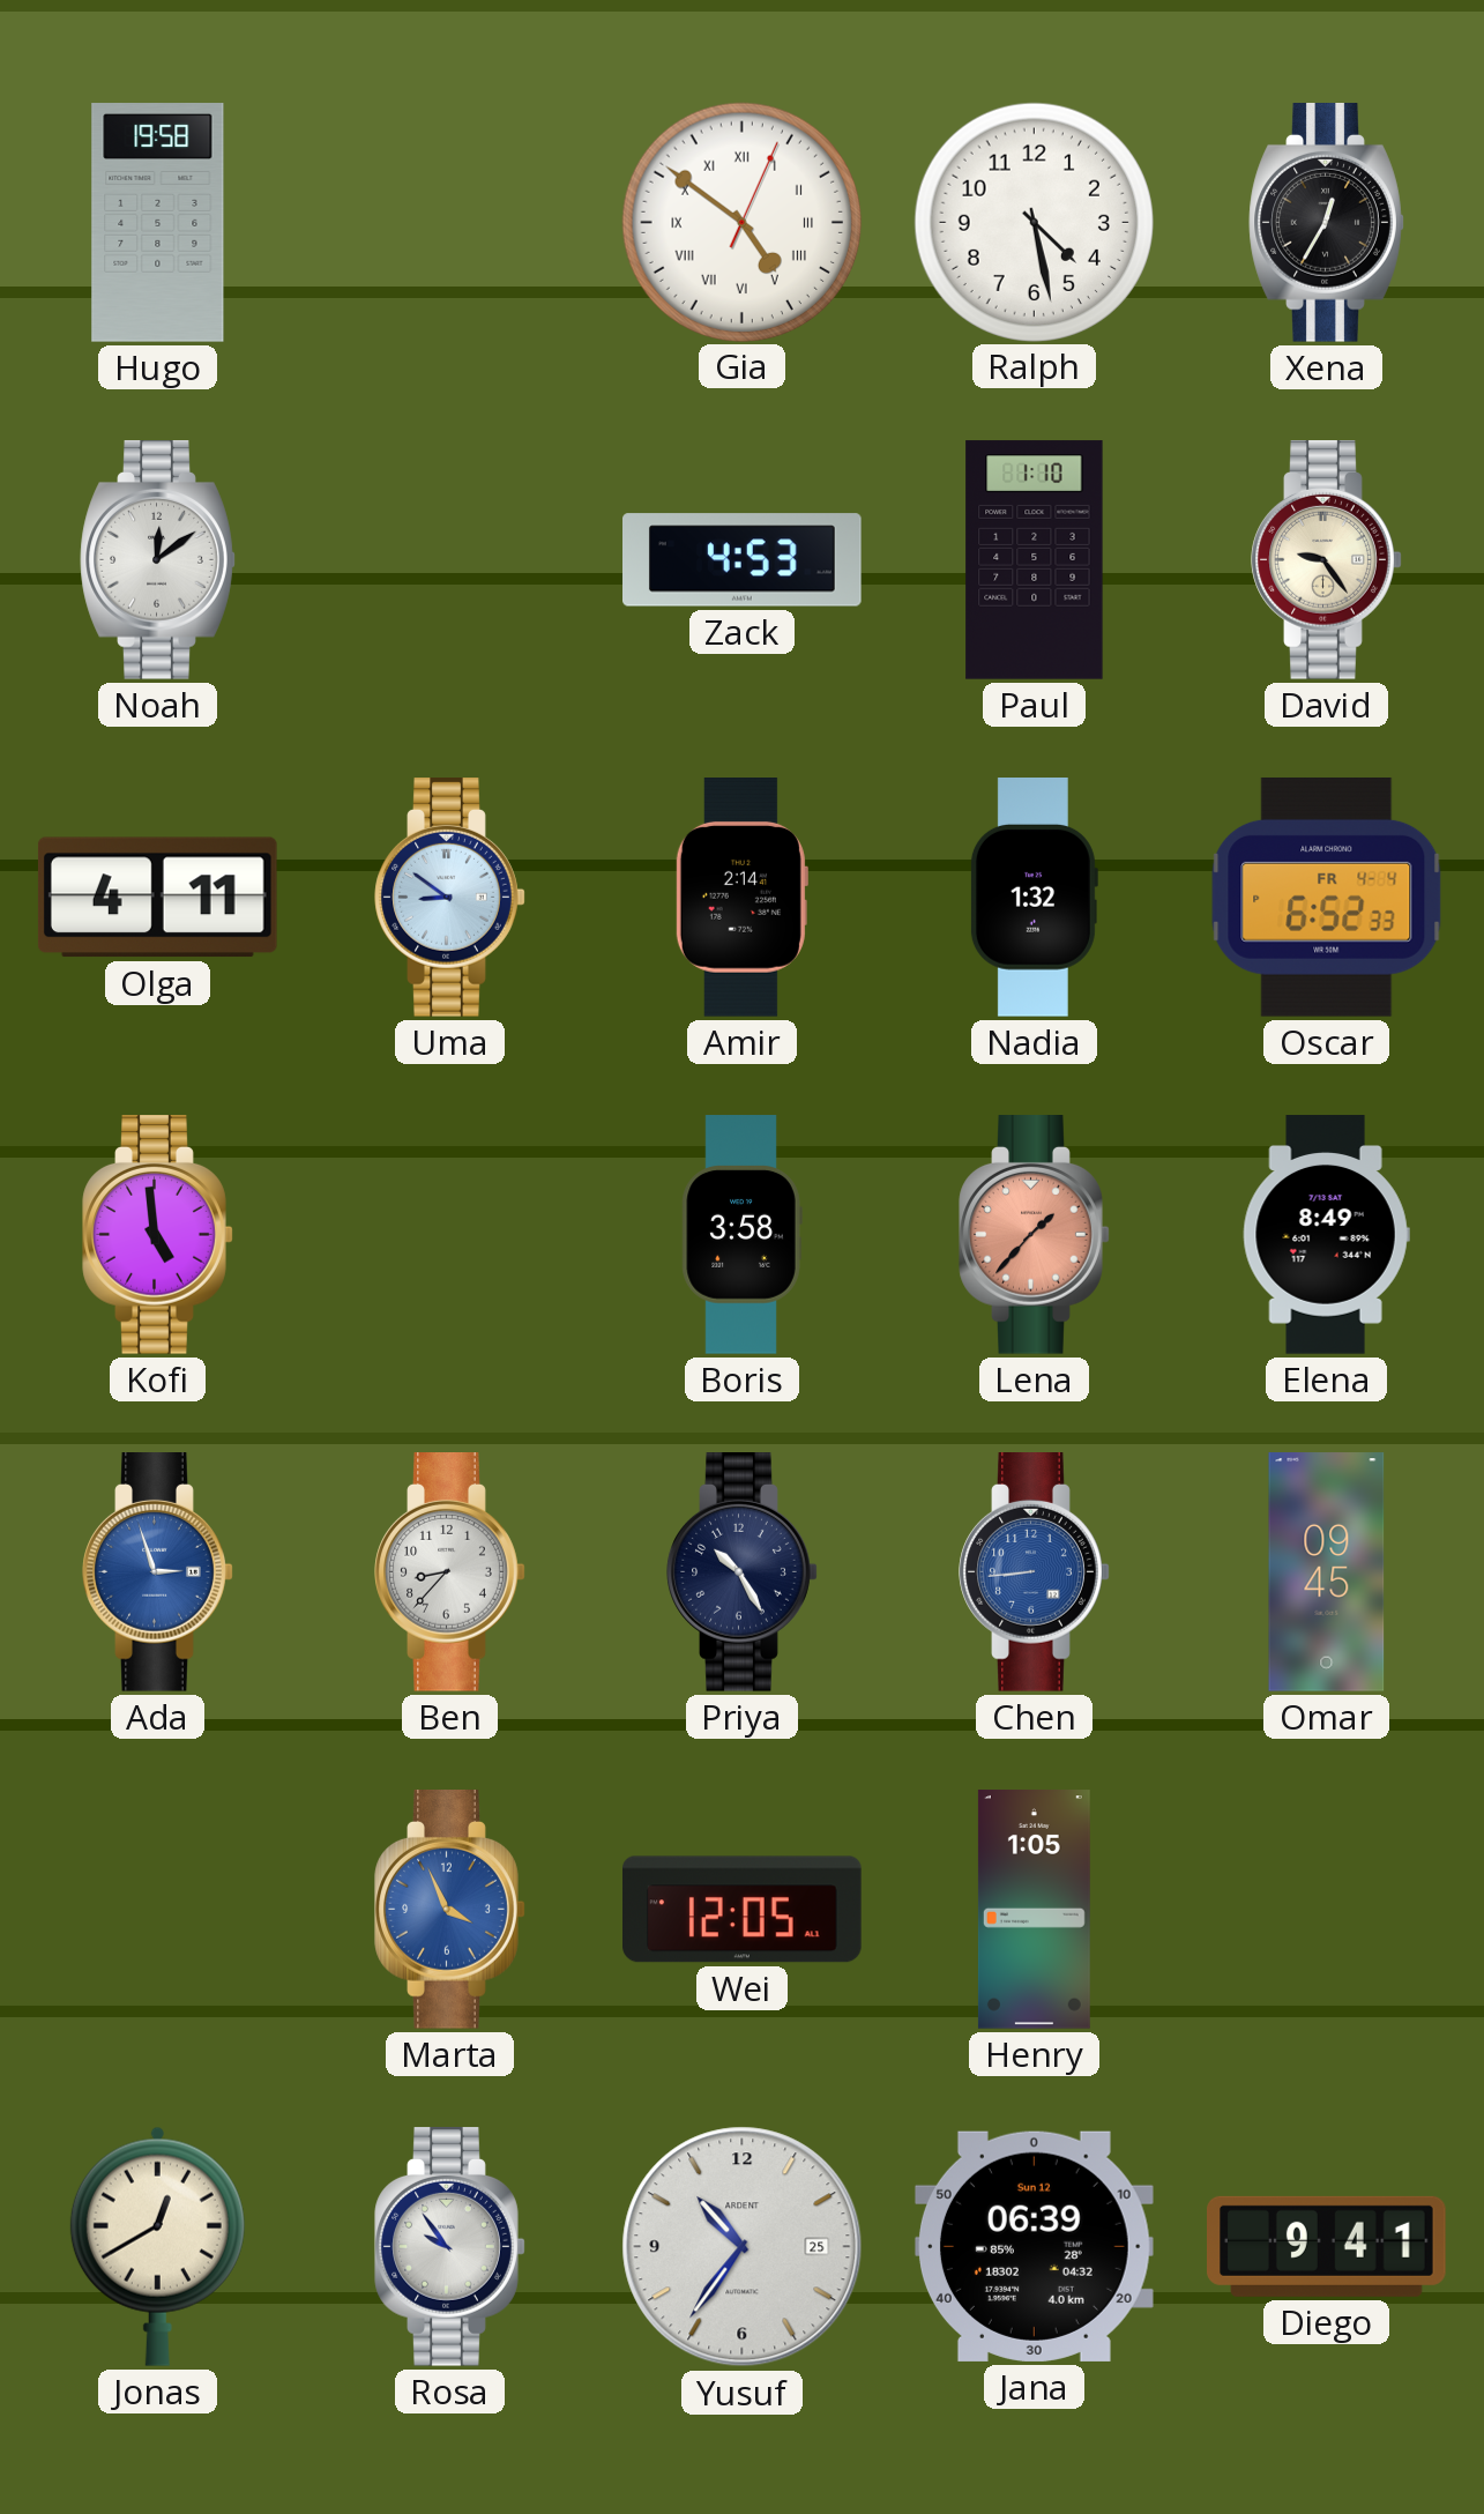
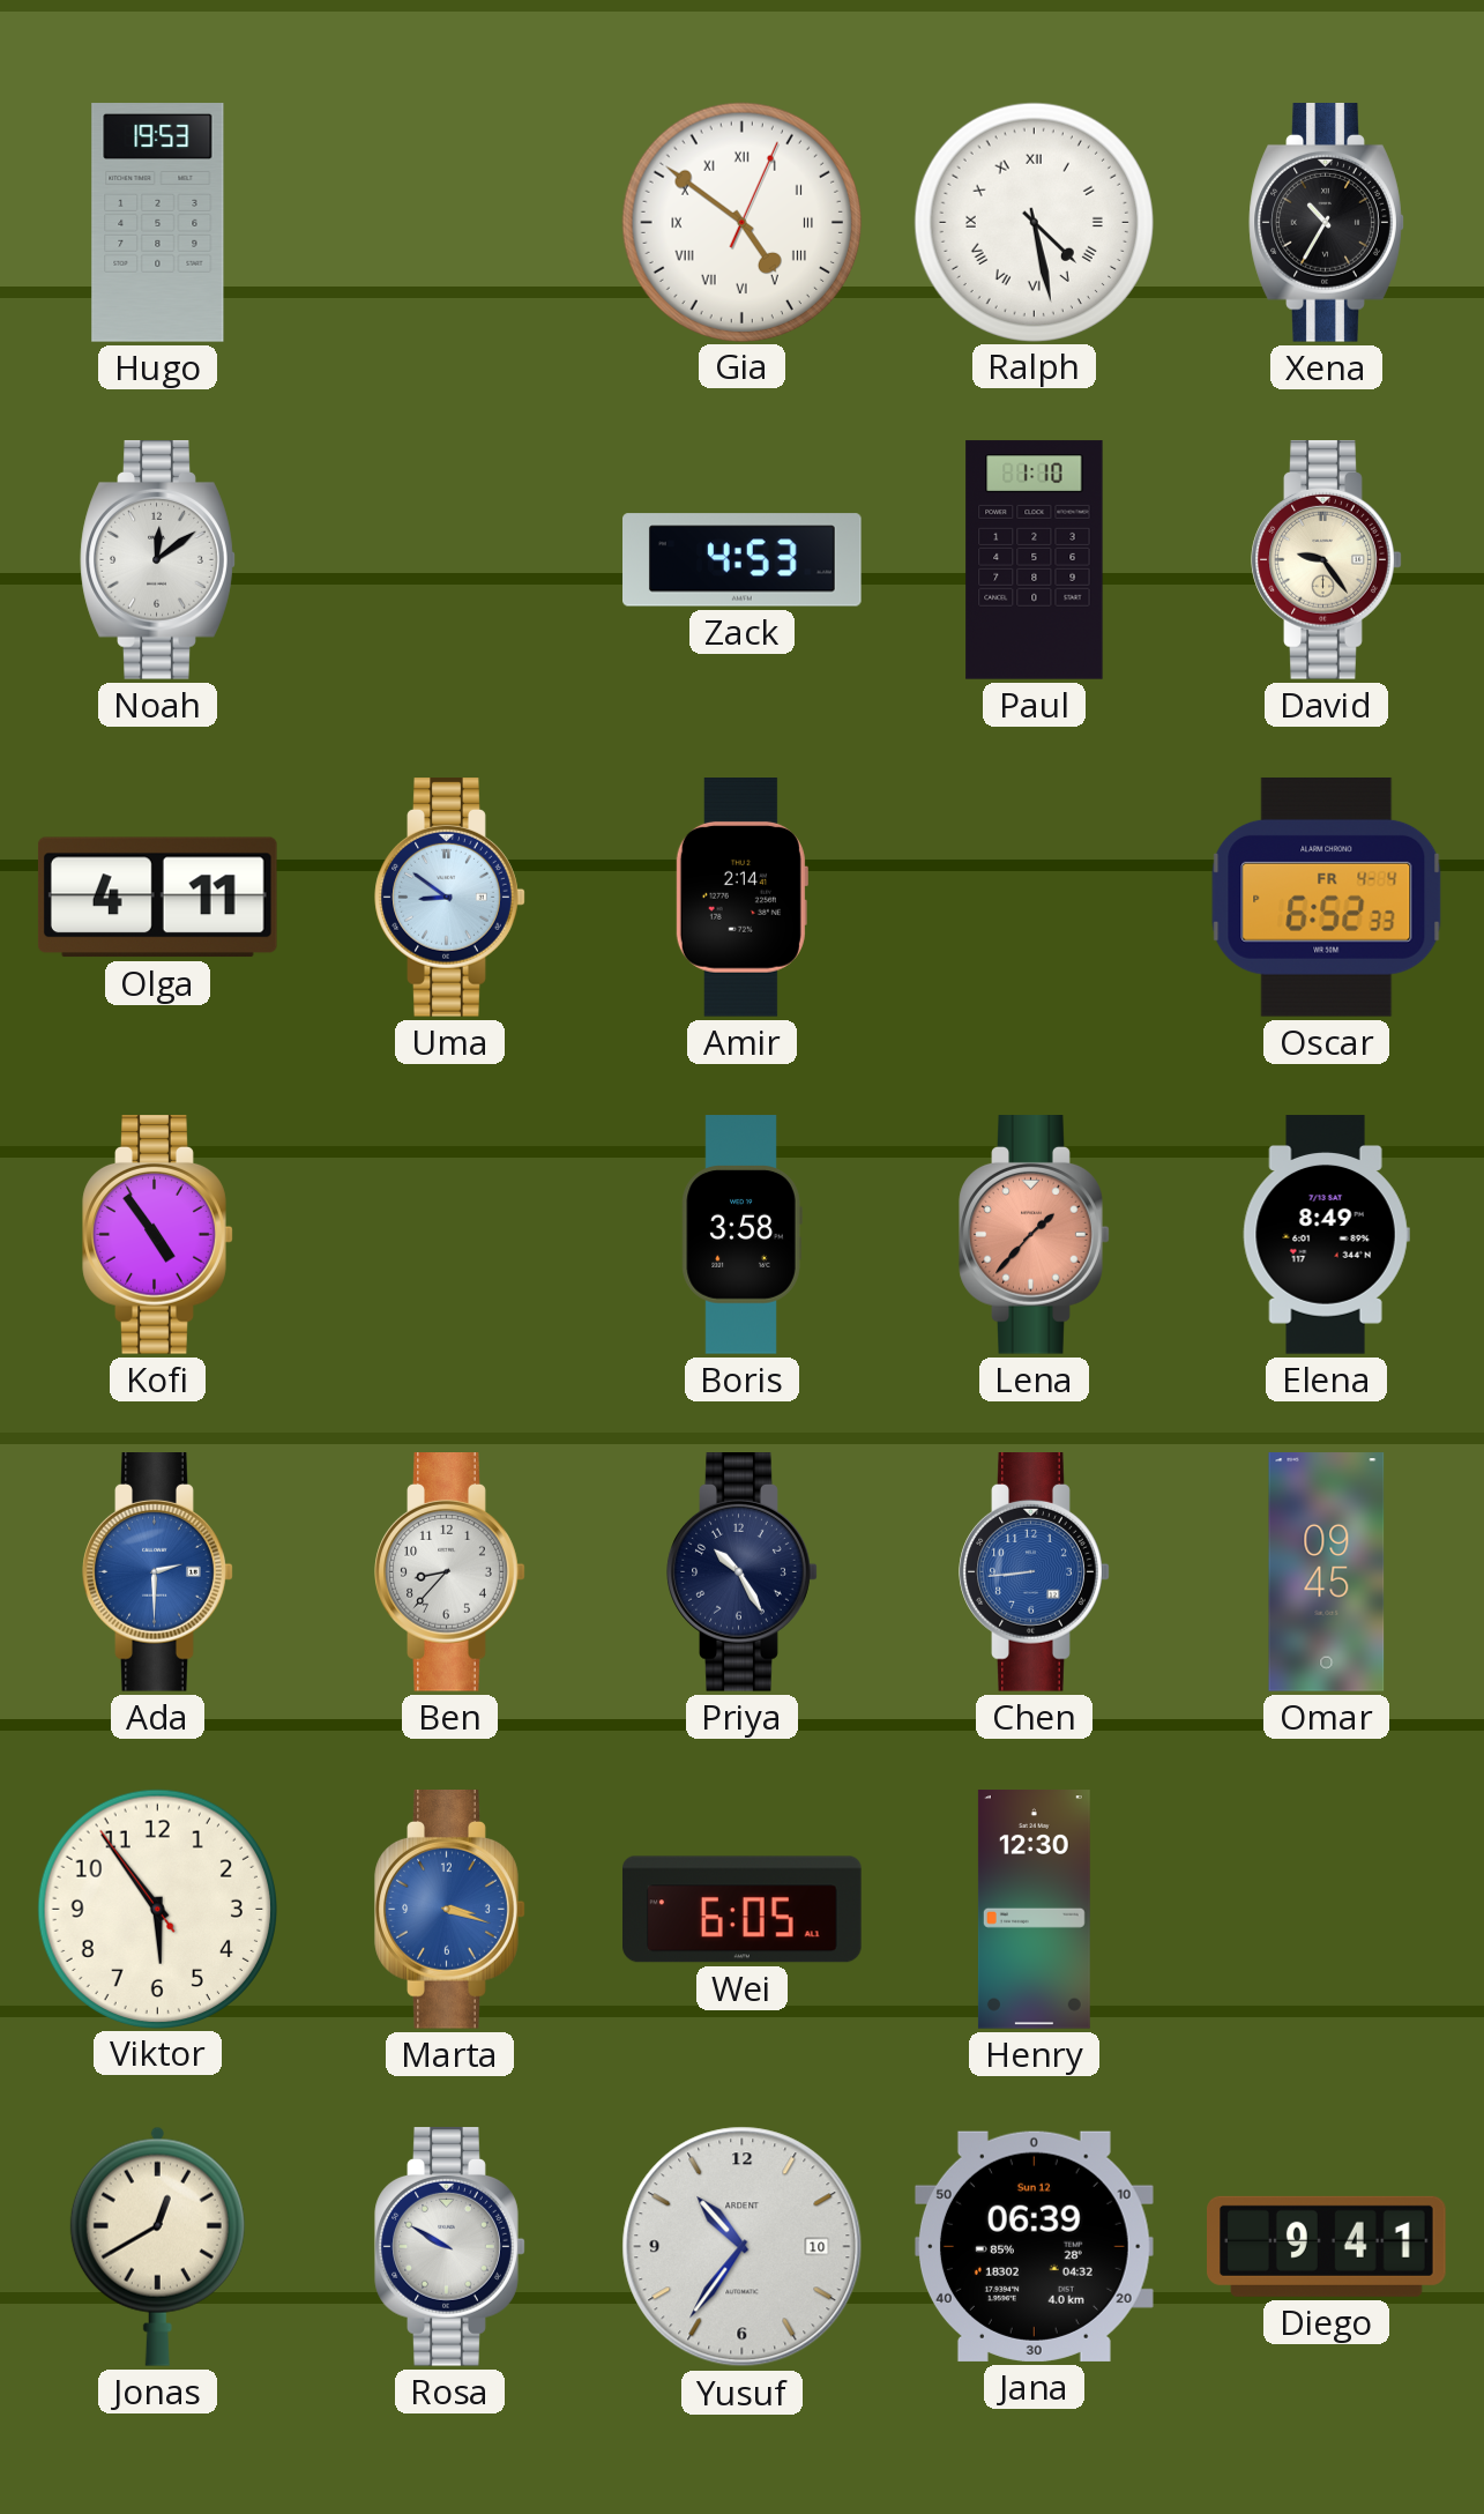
Hugo: 19:58 -> 19:53 (158, 223)
Ralph numerals: Arabic -> Roman (1034, 222)
Xena: 12:35 -> 10:35 (1327, 223)
Nadia: 1:32 -> none (1034, 898)
Kofi: 4:59 -> 4:54 (158, 1235)
Ada: 2:57 -> 2:30 (158, 1572)
Viktor: none -> 5:53 (157, 1909)
Marta: 3:56 -> 3:18 (450, 1910)
Wei: 12:05 -> 6:05 (743, 1910)
Henry: 1:05 -> 12:30 (1034, 1910)
Rosa: 9:54 -> 9:50 (450, 2247)
Yusuf date: 25 -> 10 (743, 2247)
